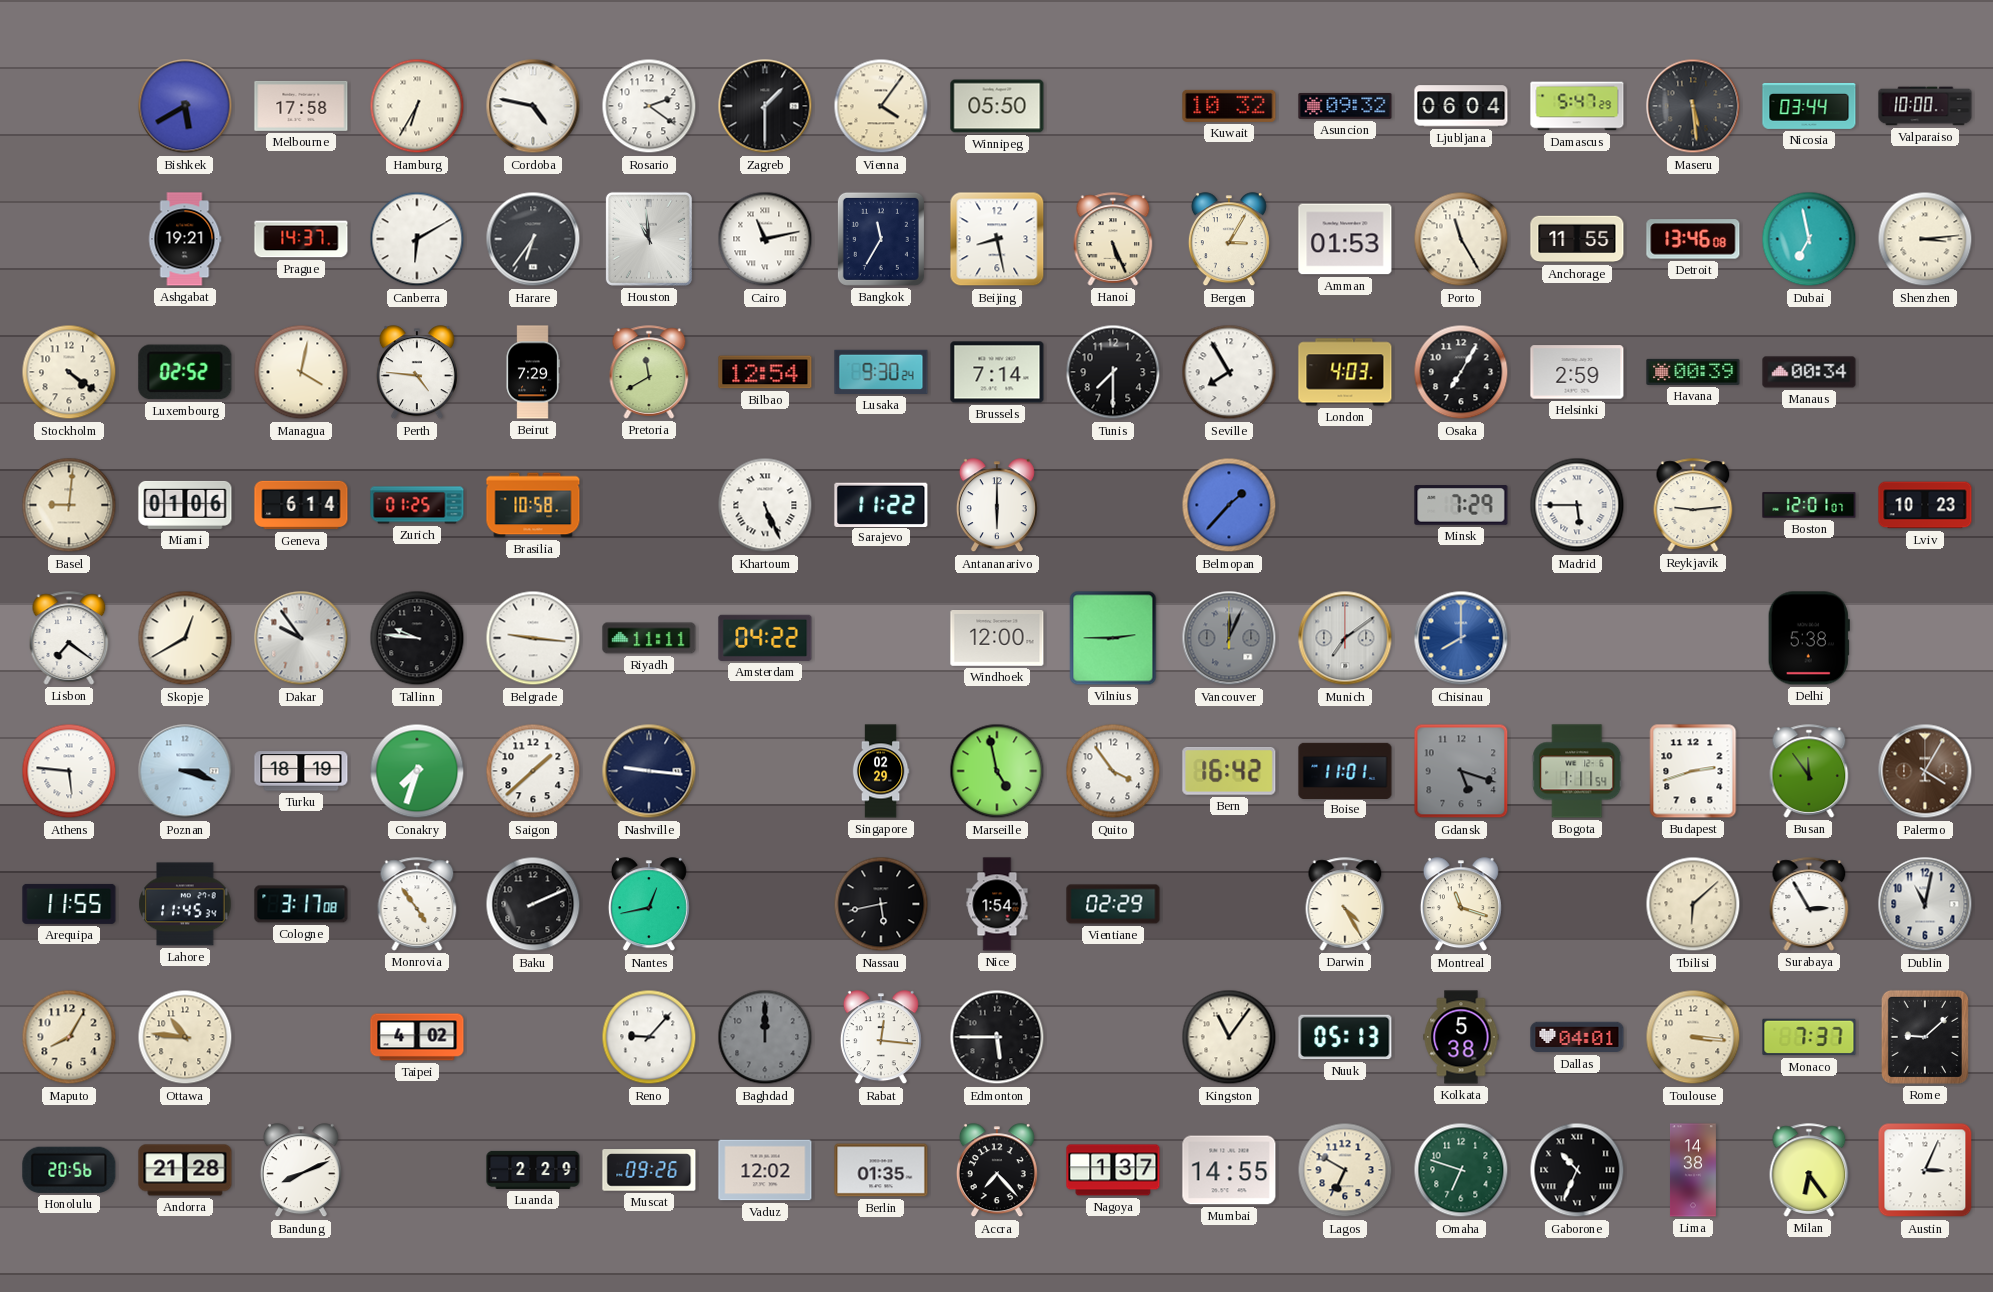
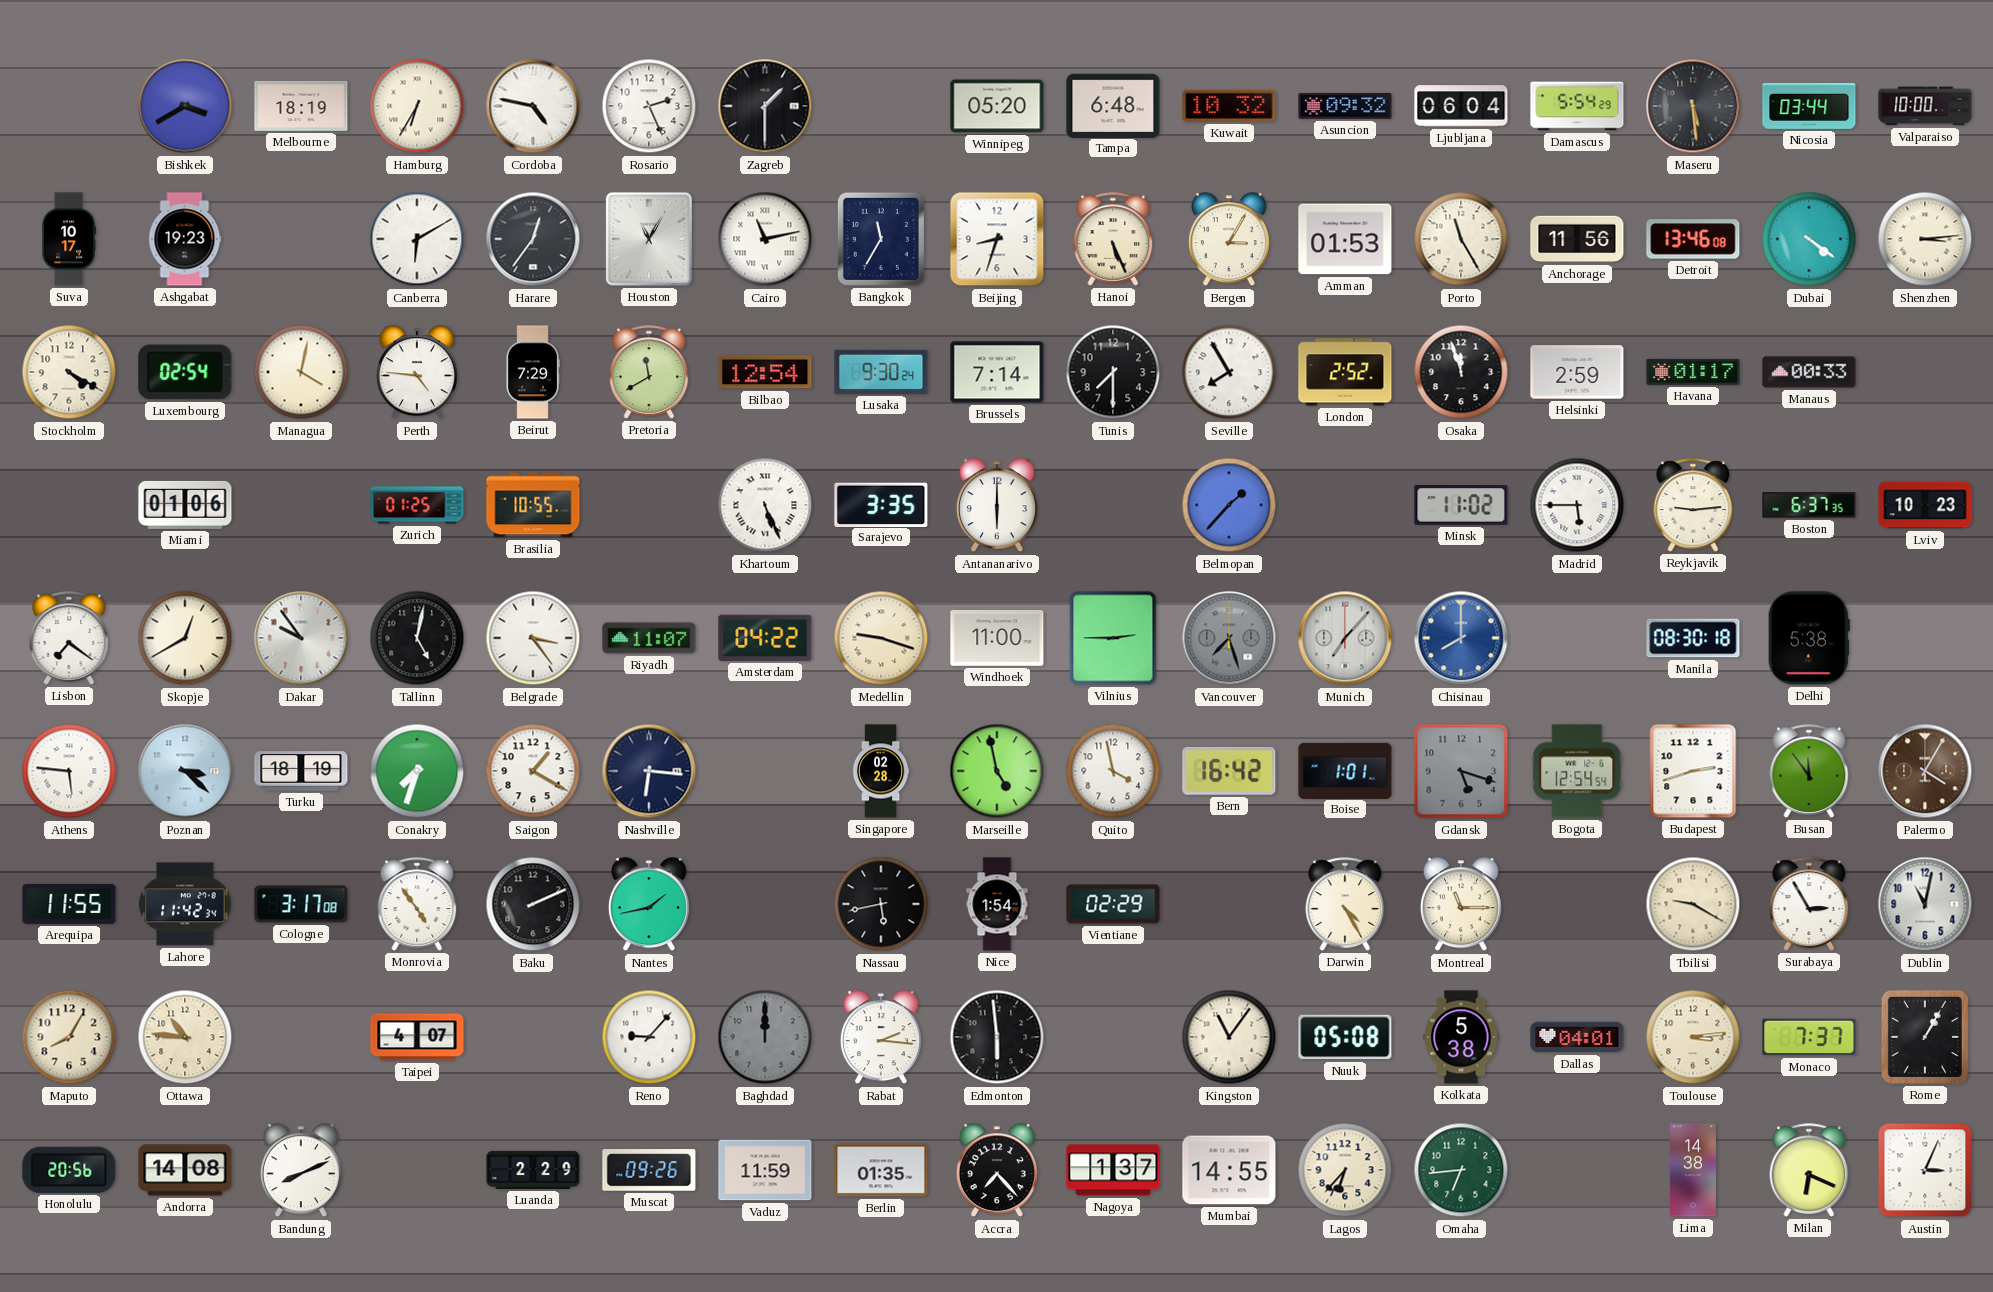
Bishkek: 5:40 -> 3:40 (185, 106)
Melbourne: 17:58 -> 18:19 (301, 106)
Rosario: 2:21 -> 2:26 (649, 106)
Vienna: 4:06 -> none (881, 106)
Winnipeg: 05:50 -> 05:20 (997, 106)
Tampa: none -> 6:48 (1113, 105)
Damascus: 5:47 -> 5:54 (1577, 106)
Suva: none -> 10:17 (69, 239)
Ashgabat: 19:21 -> 19:23 (185, 239)
Prague: 14:37 -> none (301, 239)
Harare: 6:36 -> 12:36 (533, 239)
Houston: 10:59 -> 11:05 (649, 239)
Beijing: 8:28 -> 8:33 (997, 239)
Anchorage: 11:55 -> 11:56 (1577, 239)
Dubai: 6:58 -> 4:21 (1809, 239)
Stockholm: 4:21 -> 4:20 (69, 372)
Luxembourg: 02:52 -> 02:54 (185, 372)
London: 4:03 -> 2:52 (1345, 372)
Osaka: 7:05 -> 11:57 (1461, 372)
Havana: 00:39 -> 01:17 (1693, 372)
Manaus: 00:34 -> 00:33 (1809, 372)
Basel: 9:01 -> none (69, 505)
Geneva: 6:14 -> none (301, 505)
Brasilia: 10:58 -> 10:55 (533, 505)
Sarajevo: 11:22 -> 3:35 (881, 504)
Minsk: 7:29 -> 11:02 (1461, 505)
Boston: 12:01 -> 6:37 (1809, 505)
Tallinn: 9:46 -> 5:02 (417, 638)
Belgrade: 9:16 -> 3:24 (533, 638)
Riyadh: 11:11 -> 11:07 (649, 638)
Medellin: none -> 9:18 (881, 638)
Windhoek: 12:00 -> 11:00 (997, 639)
Vancouver: 12:04 -> 7:27 (1229, 638)
Munich: 7:09 -> 7:07 (1345, 638)
Manila: none -> 08:30 (1693, 638)
Poznan: 3:18 -> 3:22 (185, 771)
Saigon: 1:38 -> 1:20 (533, 771)
Nashville: 9:16 -> 6:16 (649, 771)
Singapore: 02:29 -> 02:28 (881, 771)
Quito: 3:54 -> 3:58 (1113, 771)
Boise: 11:01 -> 1:01 (1345, 770)
Bogota: 1:11 -> 12:54 (1577, 771)
Lahore: 11:45 -> 11:42 (185, 904)
Nantes: 12:43 -> 1:43 (649, 905)
Montreal: 11:18 -> 11:15 (1461, 905)
Tbilisi: 6:08 -> 9:20 (1693, 904)
Taipei: 4:02 -> 4:07 (417, 1037)
Rabat: 12:16 -> 2:16 (881, 1038)
Edmonton: 5:45 -> 5:59 (997, 1037)
Nuuk: 05:13 -> 05:08 (1345, 1037)
Toulouse: 3:16 -> 3:14 (1693, 1037)
Rome: 9:08 -> 1:05 (1925, 1037)
Andorra: 21:28 -> 14:08 (185, 1170)
Vaduz: 12:02 -> 11:59 (765, 1170)
Lagos: 6:50 -> 6:37 (1345, 1170)
Omaha: 6:48 -> 6:44 (1461, 1170)
Gaborone: 10:34 -> none (1577, 1170)
Milan: 6:24 -> 6:19 (1809, 1170)
